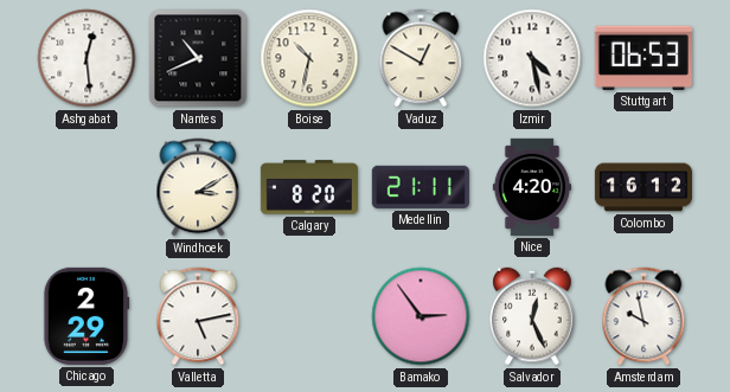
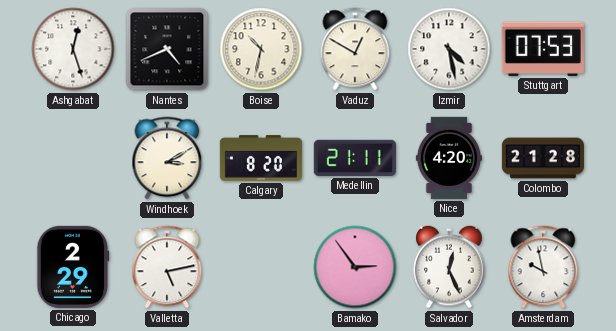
Ashgabat: 12:29 -> 12:27 (73, 49)
Nantes: 10:41 -> 4:41 (167, 49)
Stuttgart: 06:53 -> 07:53 (543, 49)
Colombo: 16:12 -> 21:28 (543, 158)
